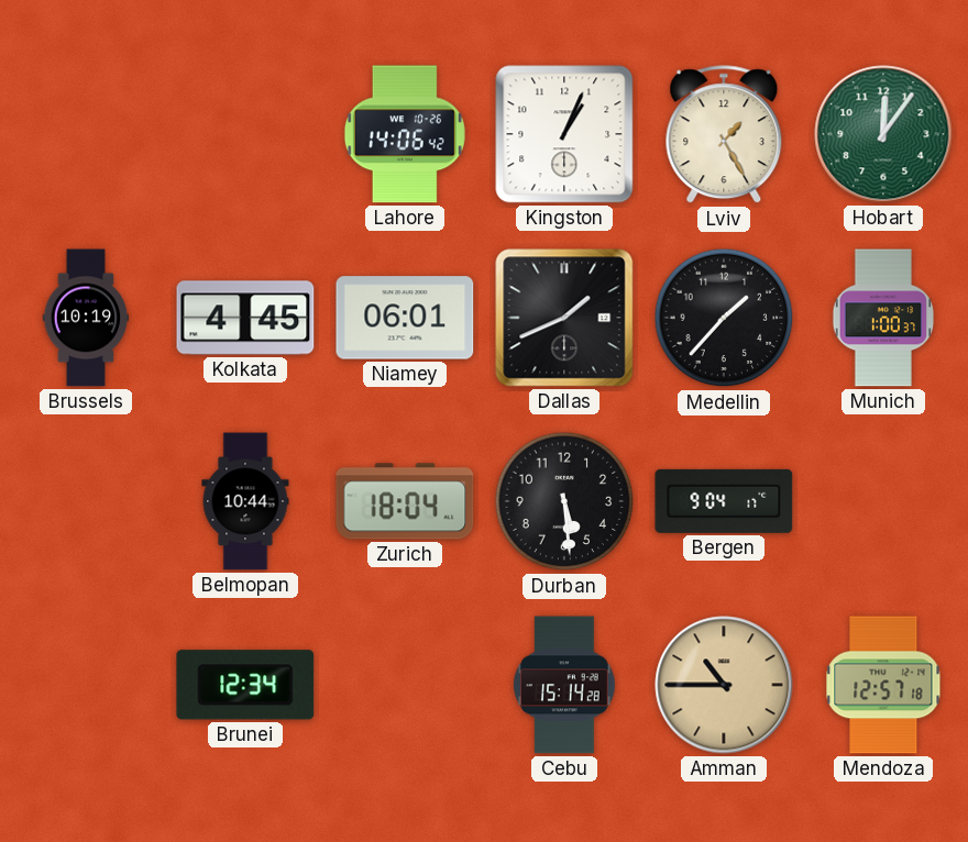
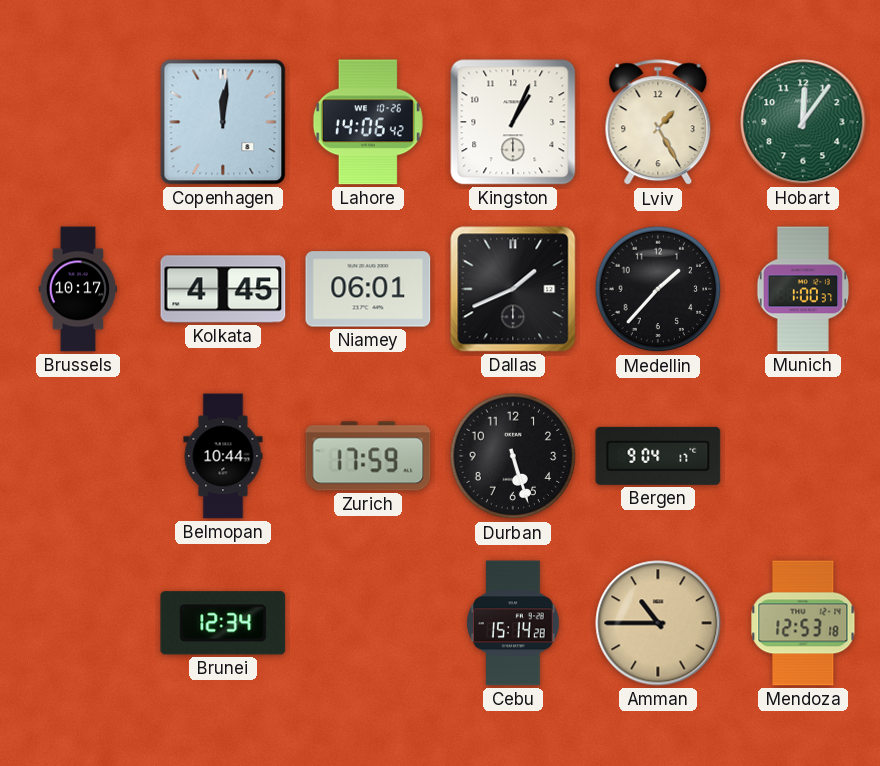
Copenhagen: none -> 12:01 (223, 122)
Brussels: 10:19 -> 10:17 (78, 289)
Zurich: 18:04 -> 17:59 (368, 456)
Durban: 5:29 -> 5:27 (513, 456)
Mendoza: 12:57 -> 12:53 (803, 623)
